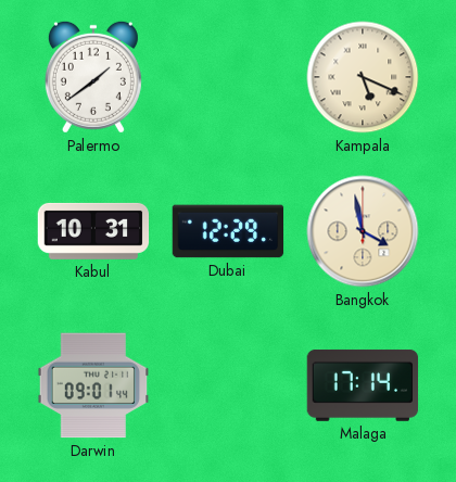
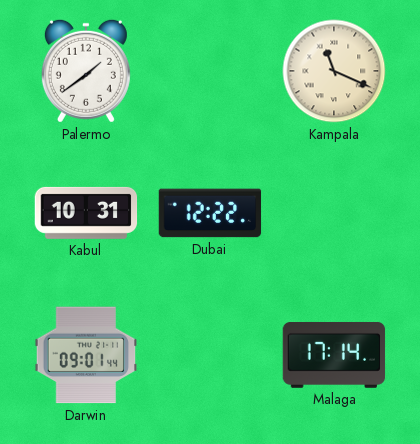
Kampala: 5:19 -> 11:19 (334, 71)
Dubai: 12:29 -> 12:22 (210, 213)
Bangkok: 3:58 -> none (363, 231)
